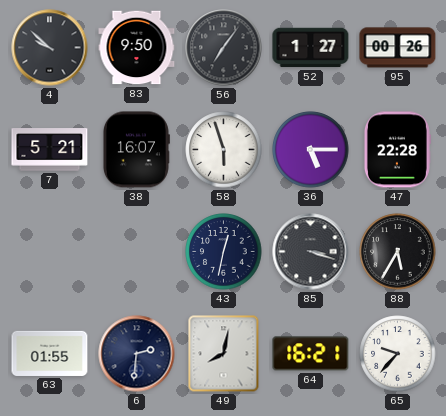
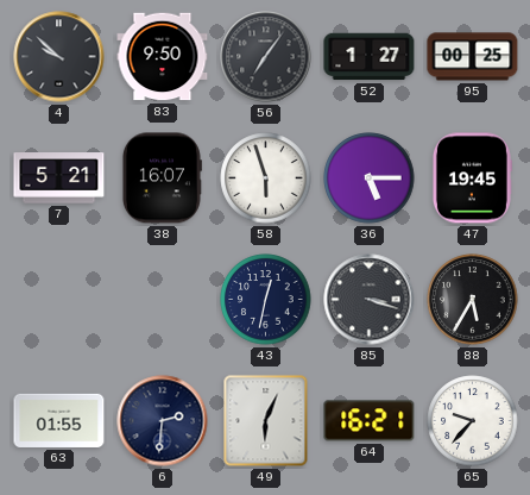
95: 00:26 -> 00:25 (473, 57)
47: 22:28 -> 19:45 (472, 178)
49: 8:02 -> 6:04 (266, 421)
